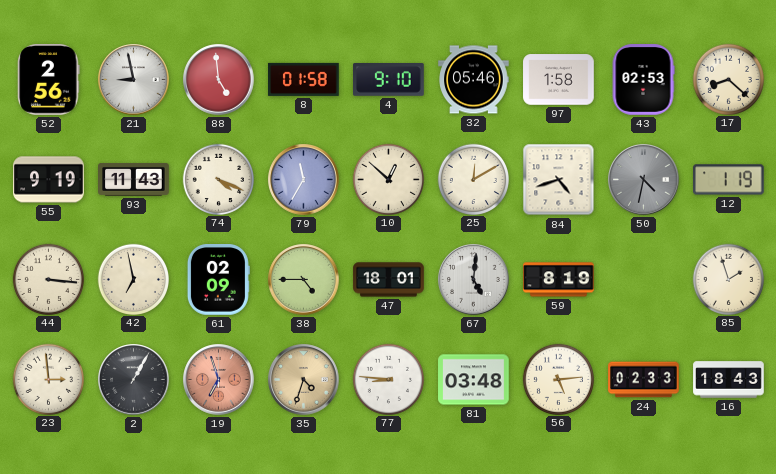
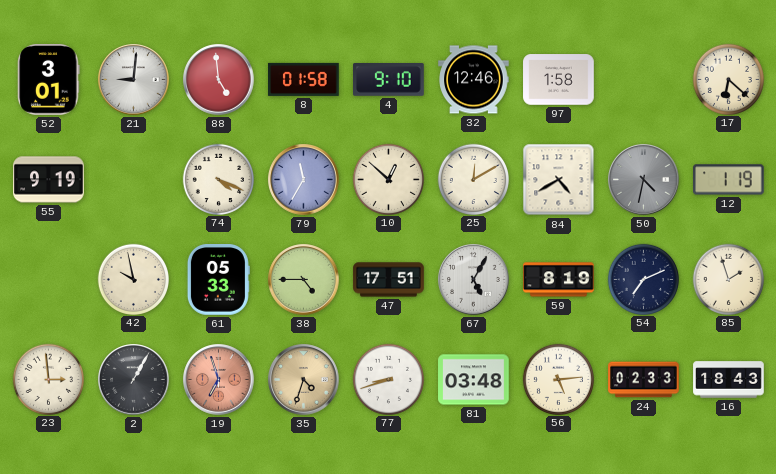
52: 2:56 -> 3:01 (49, 80)
21: 8:58 -> 9:01 (134, 80)
32: 05:46 -> 12:46 (474, 80)
43: 02:53 -> none (643, 80)
17: 8:22 -> 6:22 (728, 79)
93: 11:43 -> none (134, 180)
84: 4:42 -> 4:40 (559, 180)
44: 3:16 -> none (48, 279)
42: 6:58 -> 9:58 (133, 279)
61: 02:09 -> 05:33 (218, 280)
47: 18:01 -> 17:51 (389, 280)
67: 5:01 -> 5:05 (474, 280)
54: none -> 7:11 (643, 279)
77: 8:46 -> 8:42 (388, 379)
